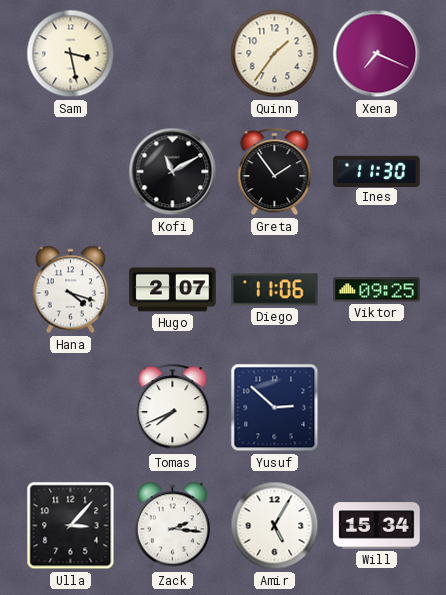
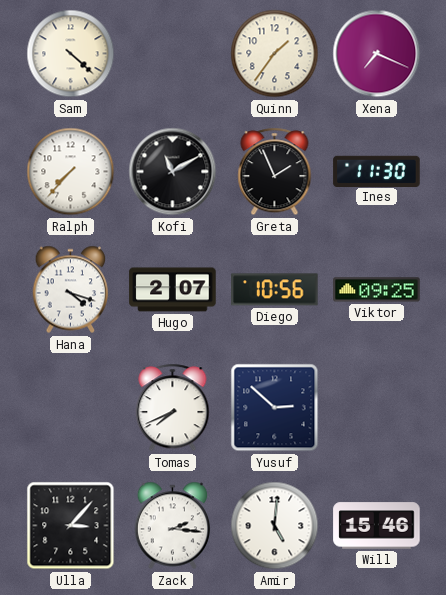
Sam: 3:28 -> 4:22 (71, 54)
Ralph: none -> 7:37 (71, 172)
Greta: 1:54 -> 1:56 (275, 172)
Diego: 11:06 -> 10:56 (275, 290)
Amir: 5:05 -> 5:01 (275, 526)
Will: 15:34 -> 15:46 (377, 526)
